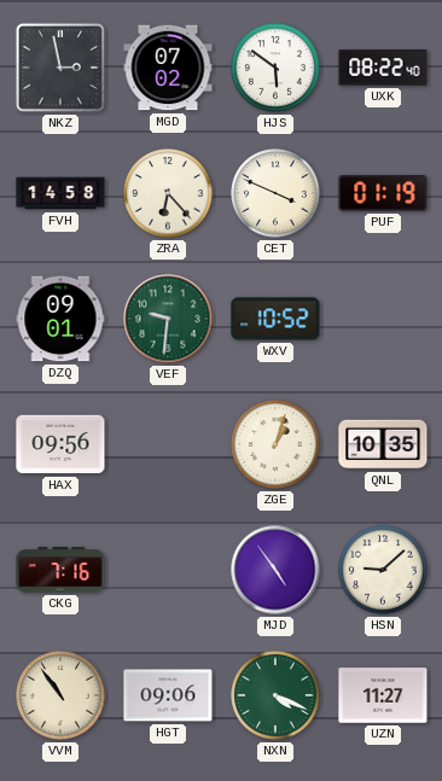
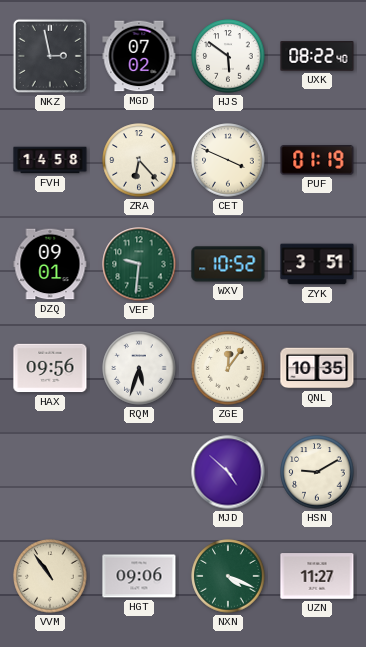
ZYK: none -> 3:51 (317, 264)
RQM: none -> 5:33 (139, 368)
ZGE: 1:03 -> 12:06 (228, 368)
CKG: 7:16 -> none (60, 570)
MJD: 4:54 -> 4:52 (228, 472)
HSN: 9:08 -> 9:10 (317, 472)
